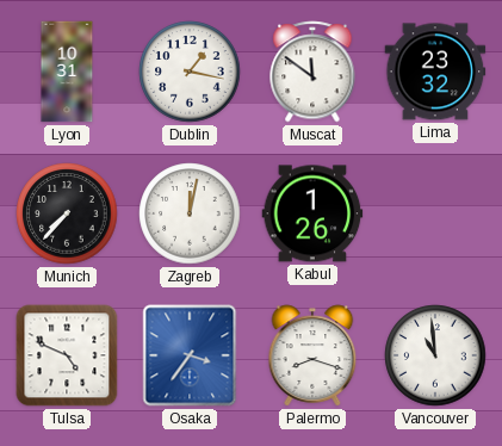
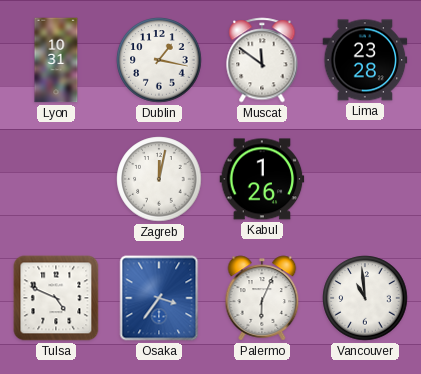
Lima: 23:32 -> 23:28 (365, 60)
Munich: 7:37 -> none (67, 213)
Palermo: 8:18 -> 6:04 (262, 298)
